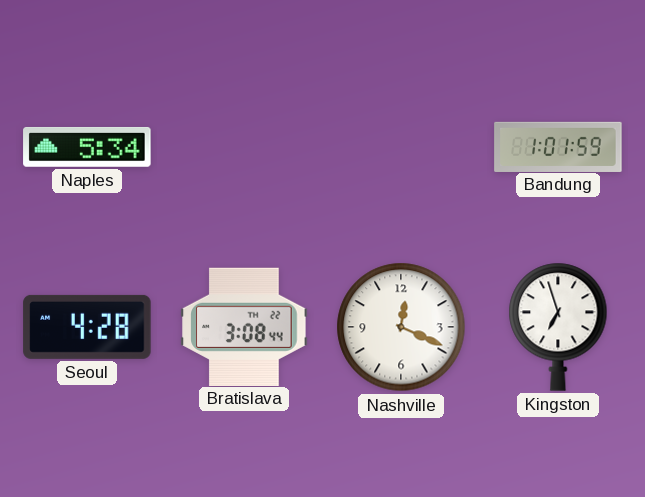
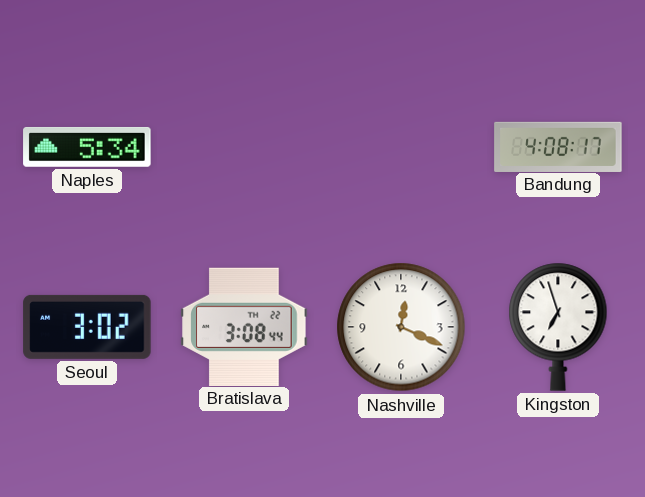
Bandung: 1:01 -> 4:08 (558, 146)
Seoul: 4:28 -> 3:02 (87, 327)
